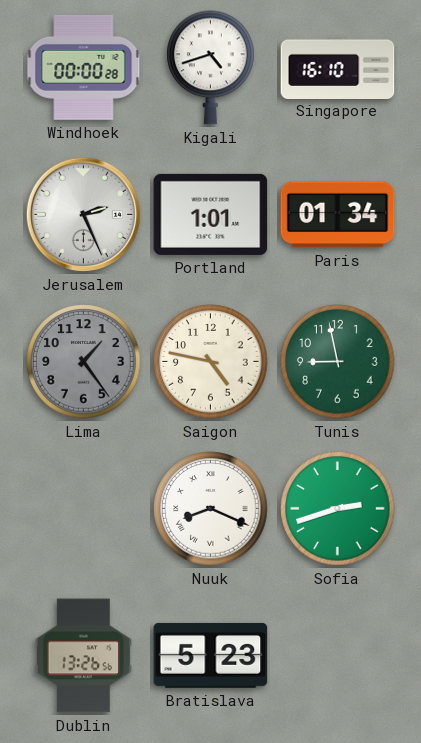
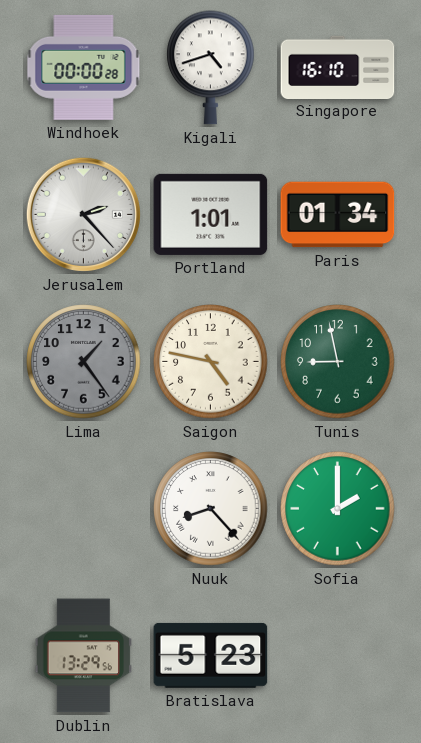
Jerusalem: 2:26 -> 2:23 (83, 214)
Nuuk: 8:19 -> 8:23 (211, 509)
Sofia: 2:42 -> 2:00 (338, 509)
Dublin: 13:26 -> 13:29 (83, 656)
